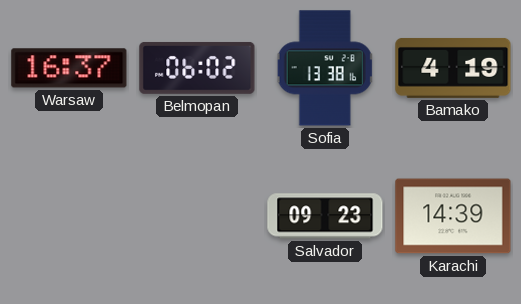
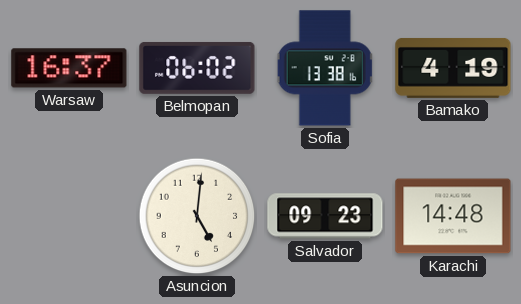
Asuncion: none -> 5:01 (197, 216)
Karachi: 14:39 -> 14:48 (453, 216)
